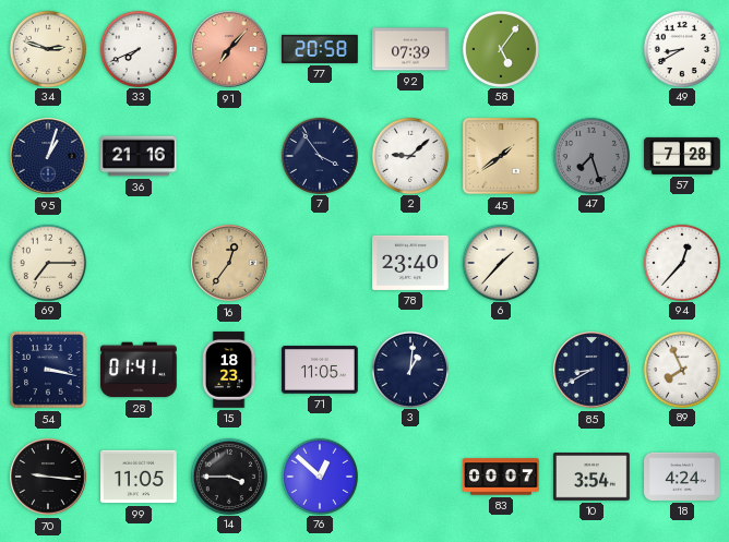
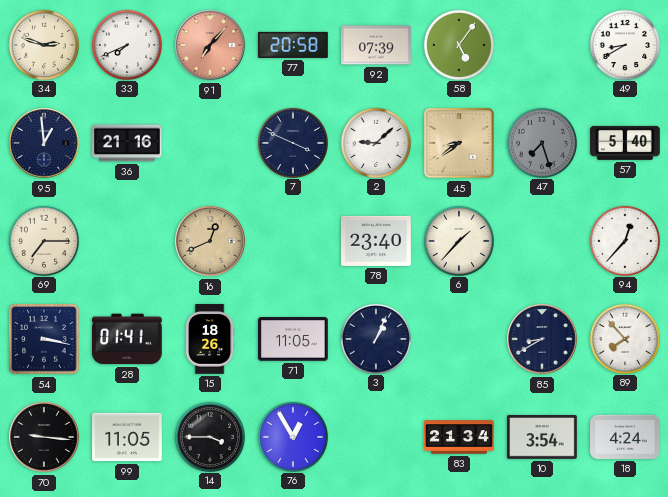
95: 1:03 -> 12:59 (44, 143)
7: 3:54 -> 3:49 (292, 142)
45: 1:39 -> 8:39 (459, 143)
57: 7:28 -> 5:40 (625, 143)
16: 12:36 -> 12:41 (210, 241)
15: 18:23 -> 18:26 (210, 339)
3: 1:01 -> 1:04 (375, 338)
89: 7:56 -> 7:53 (624, 338)
76: 12:52 -> 12:55 (292, 436)
83: 00:07 -> 21:34 (459, 437)
